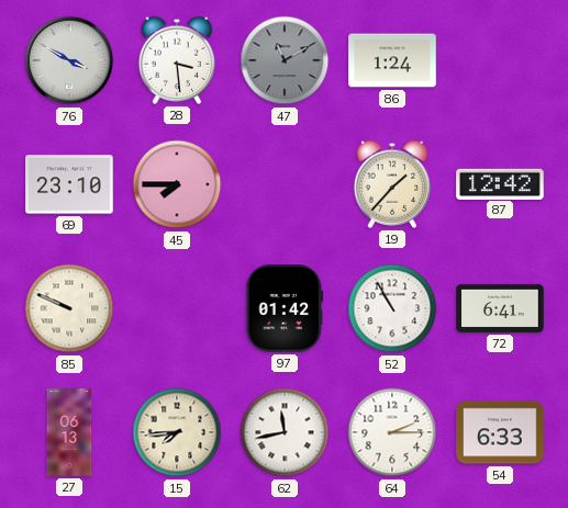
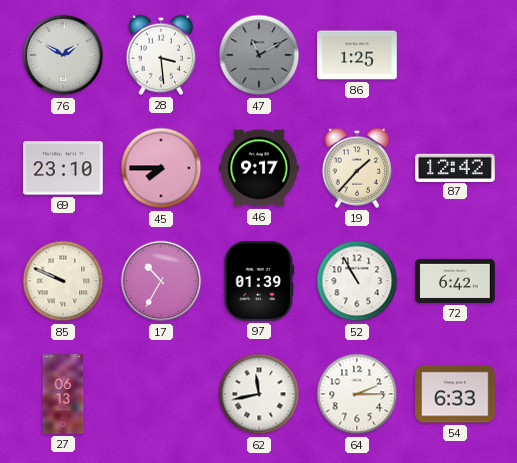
76: 3:50 -> 1:50 (63, 55)
86: 1:24 -> 1:25 (357, 55)
46: none -> 9:17 (259, 168)
17: none -> 10:35 (161, 281)
97: 01:42 -> 01:39 (259, 281)
72: 6:41 -> 6:42 (455, 281)
15: 7:44 -> none (177, 432)
